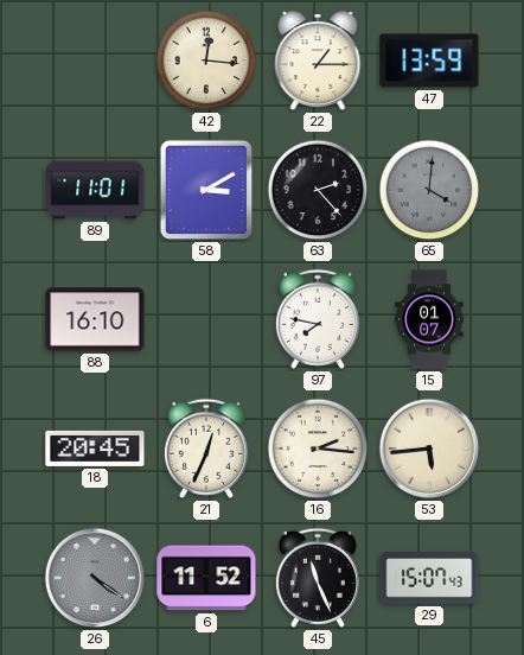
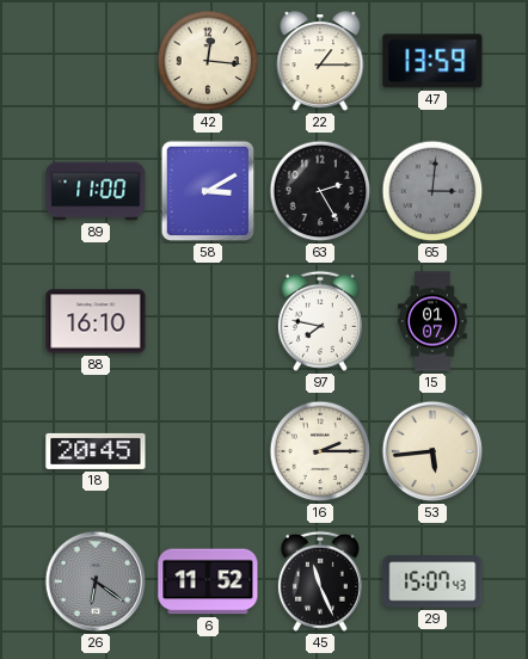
89: 11:01 -> 11:00 (96, 191)
63: 2:23 -> 2:25 (320, 191)
65: 4:01 -> 3:01 (432, 191)
21: 12:34 -> none (206, 449)
16: 2:16 -> 2:15 (320, 451)
26: 4:21 -> 6:21 (96, 581)
